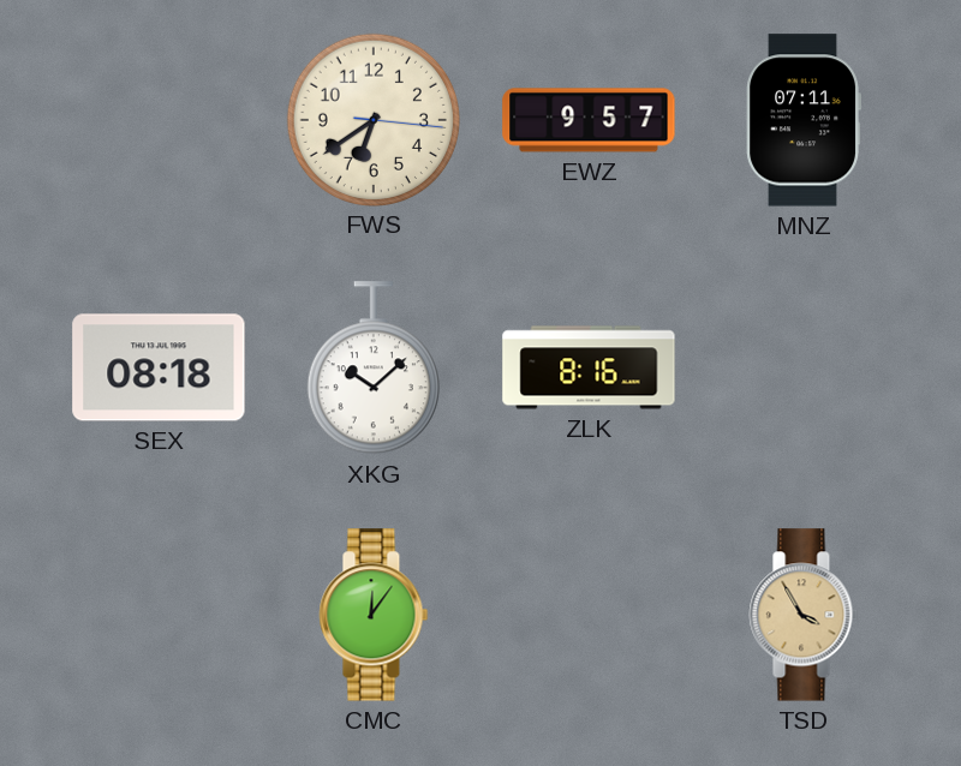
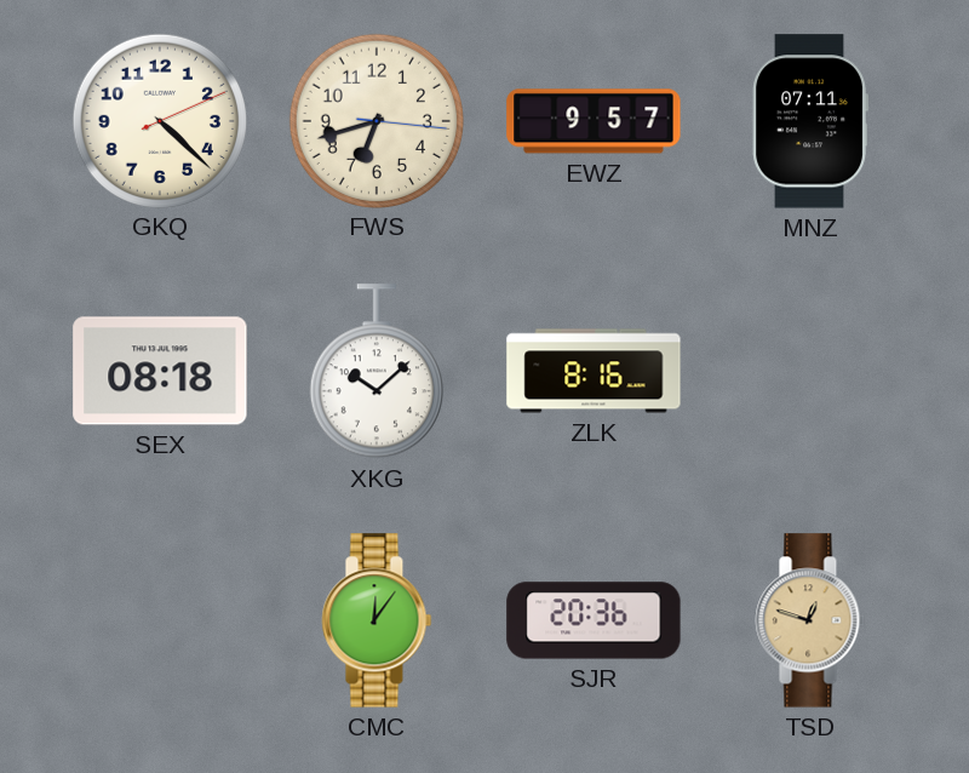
GKQ: none -> 4:22 (159, 120)
FWS: 6:39 -> 6:42 (375, 120)
SJR: none -> 20:36 (594, 620)
TSD: 3:55 -> 12:48 (810, 620)
